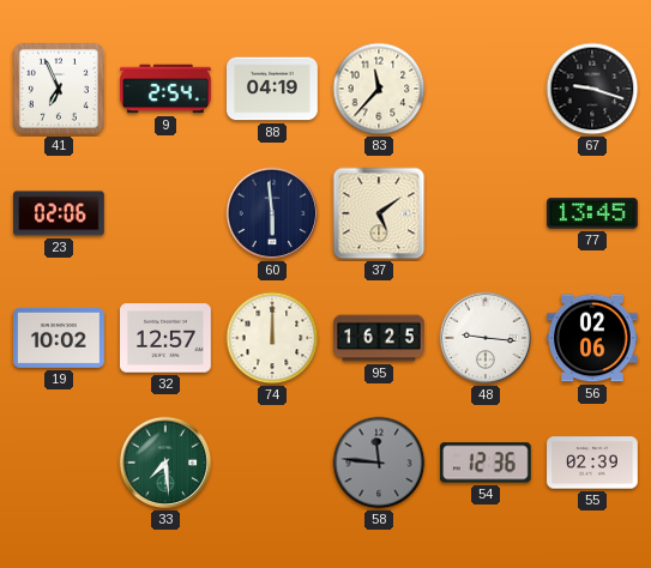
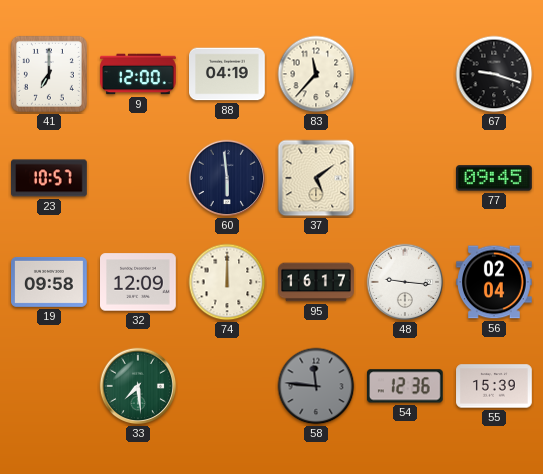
41: 6:56 -> 7:00 (49, 74)
9: 2:54 -> 12:00 (138, 74)
23: 02:06 -> 10:57 (50, 178)
77: 13:45 -> 09:45 (495, 178)
19: 10:02 -> 09:58 (50, 282)
32: 12:57 -> 12:09 (139, 282)
95: 16:25 -> 16:17 (316, 282)
56: 02:06 -> 02:04 (495, 282)
55: 02:39 -> 15:39 (494, 386)
